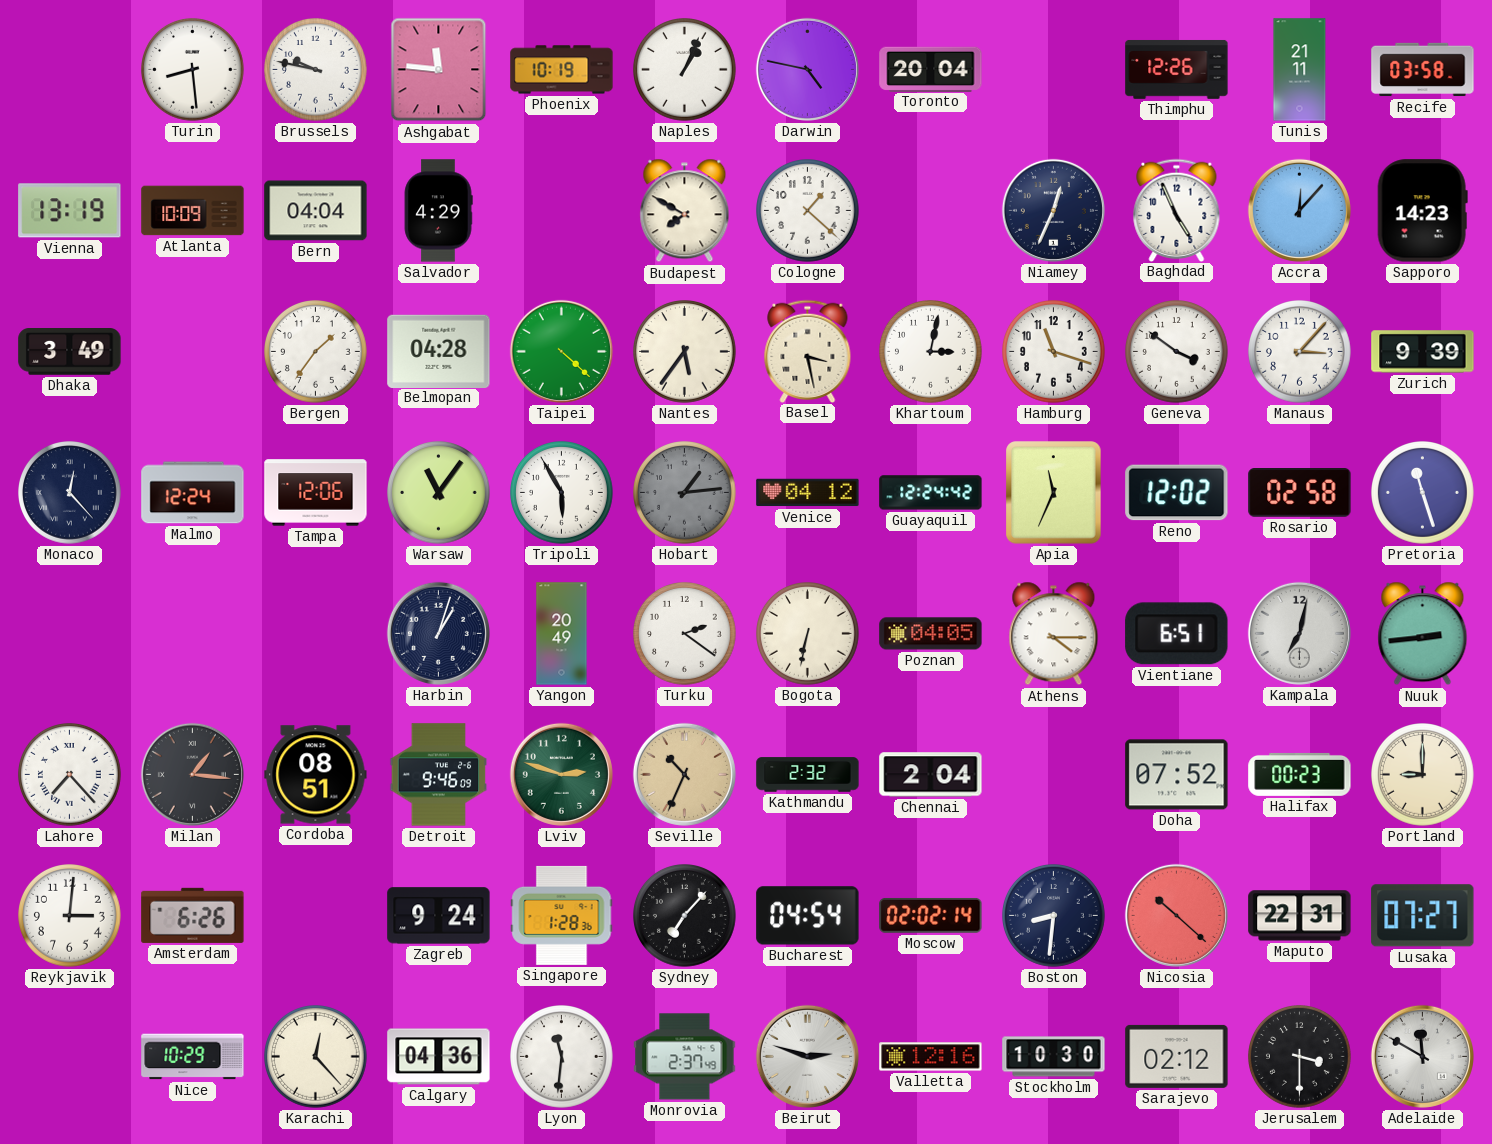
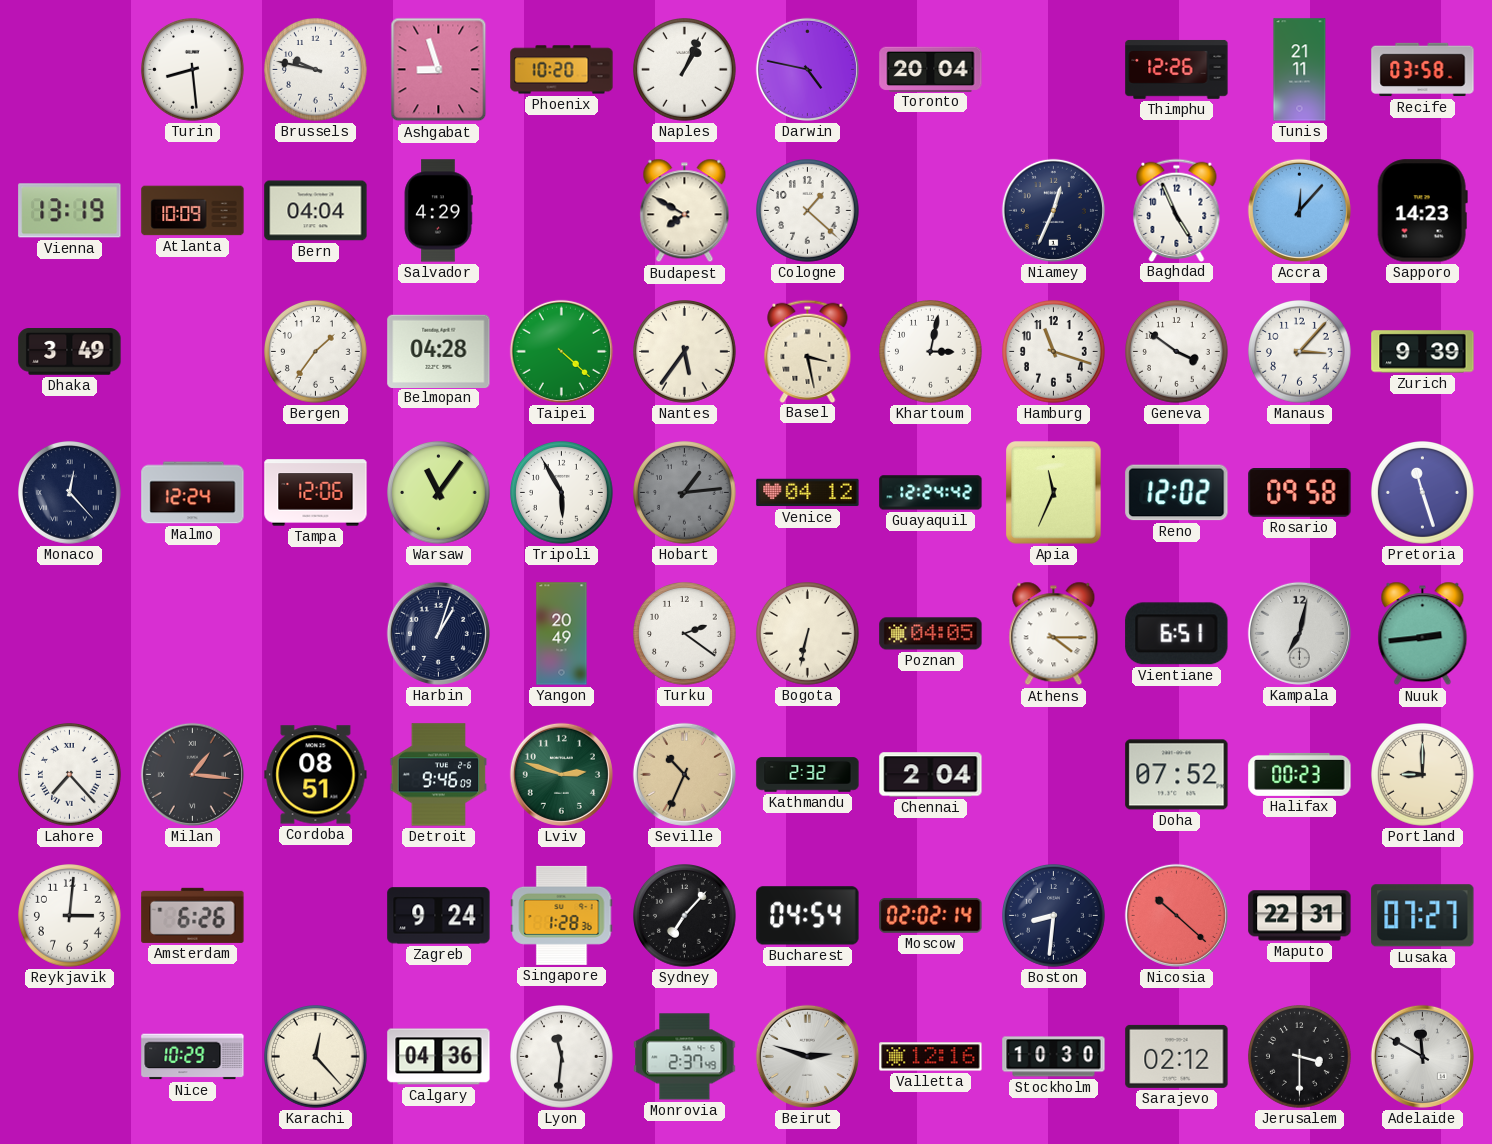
Ashgabat: 11:46 -> 8:57 (439, 70)
Phoenix: 10:19 -> 10:20 (562, 70)
Rosario: 02:58 -> 09:58 (1300, 493)
